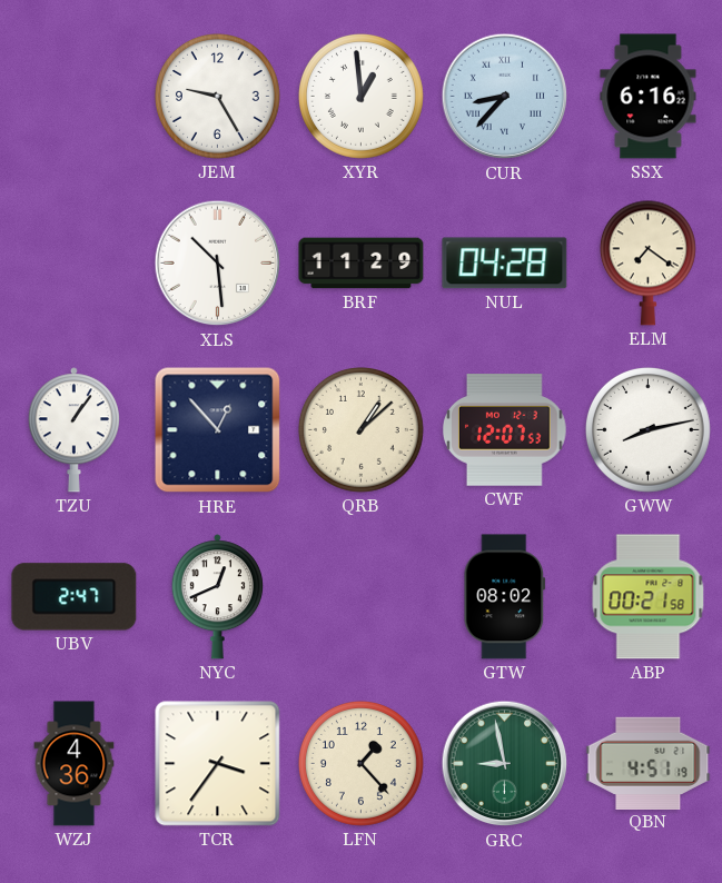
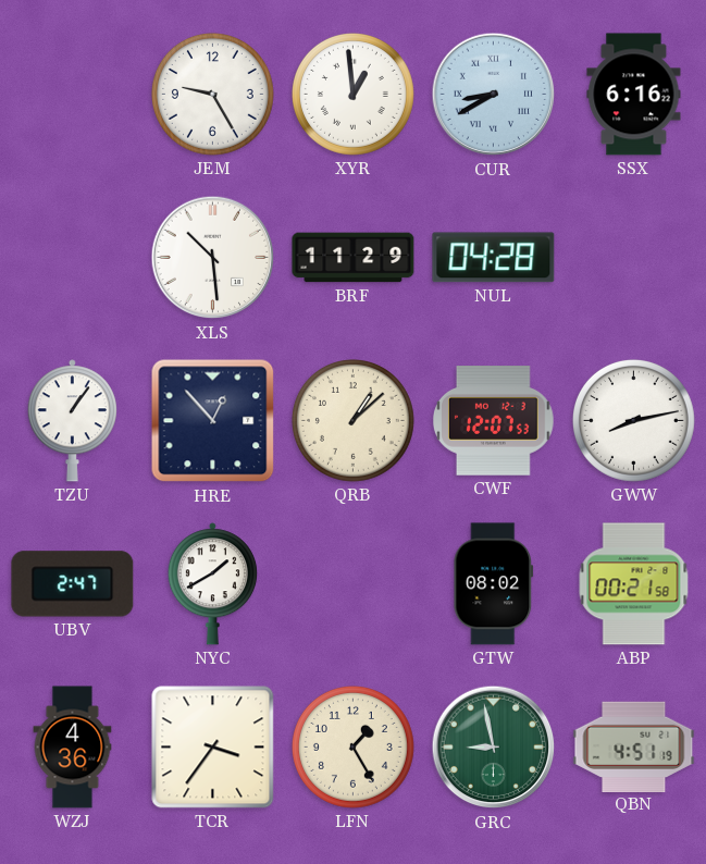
CUR: 8:37 -> 8:40 (494, 95)
ELM: 7:21 -> none (647, 262)
NYC: 12:41 -> 1:40 (212, 584)
LFN: 1:23 -> 1:25 (352, 746)
